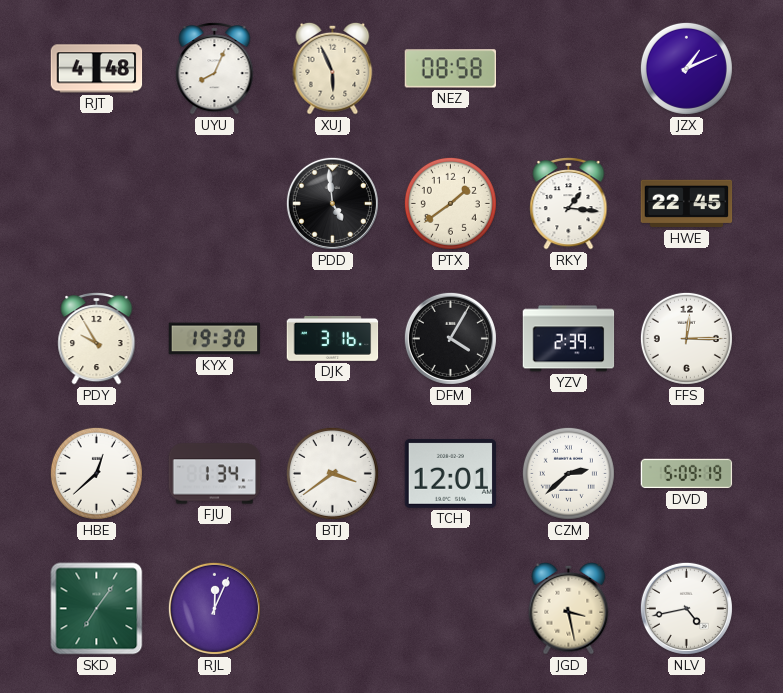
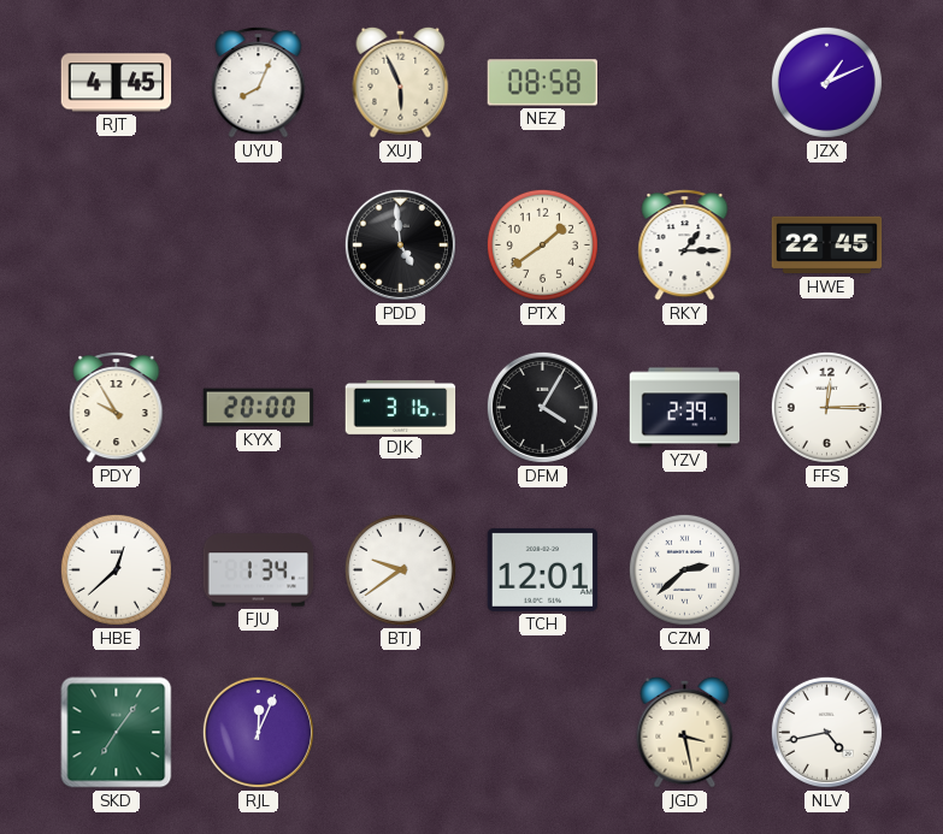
RJT: 4:48 -> 4:45 (117, 83)
RKY: 1:16 -> 1:15 (685, 246)
KYX: 19:30 -> 20:00 (259, 408)
BTJ: 3:39 -> 9:39 (400, 569)
DVD: 5:09 -> none (687, 474)
